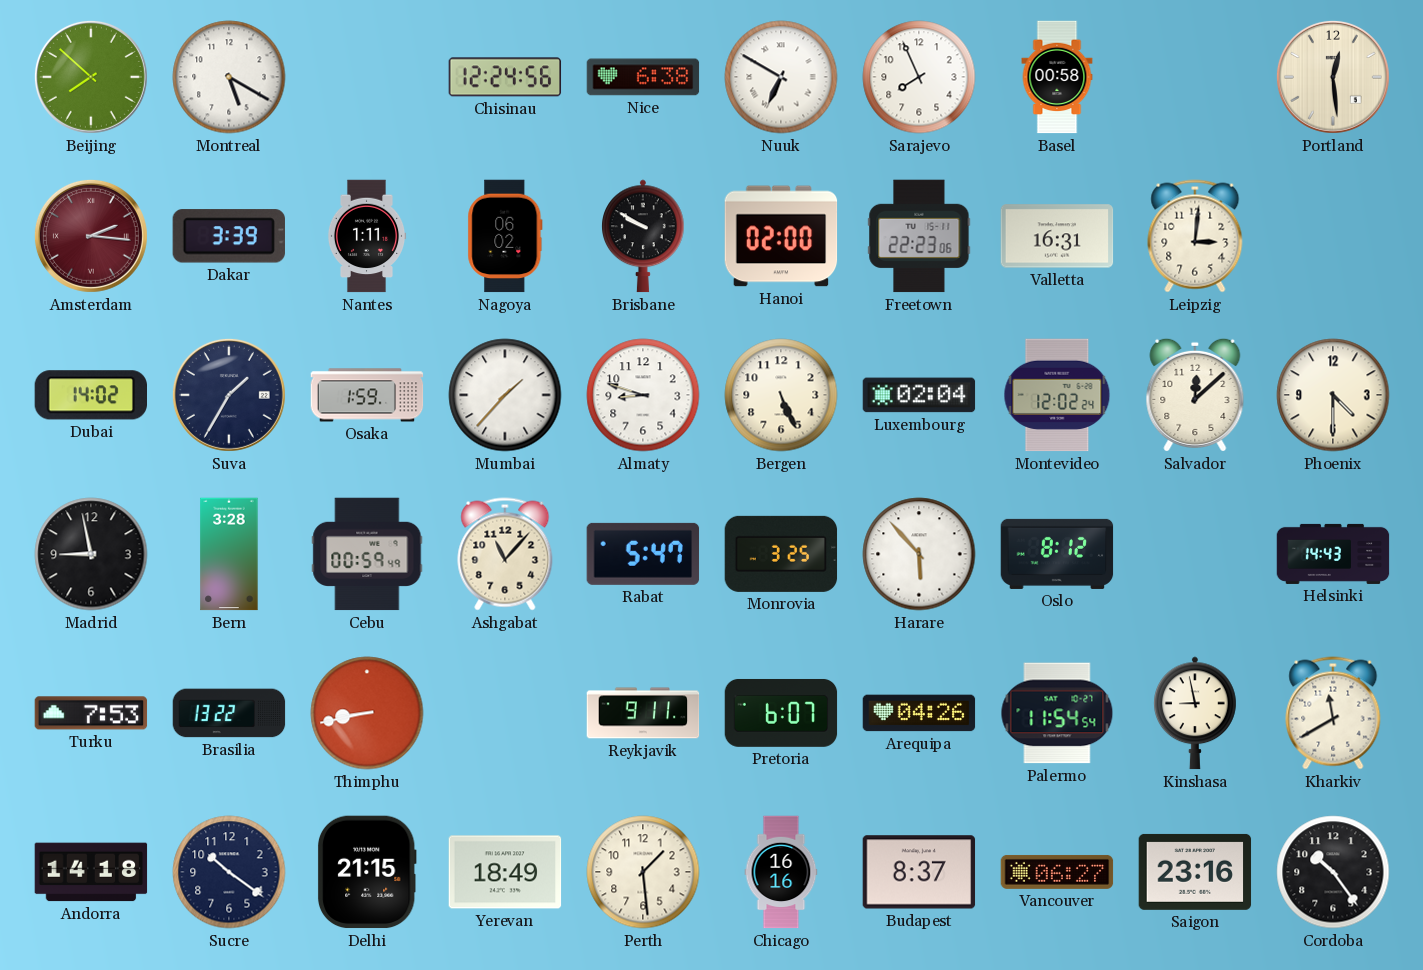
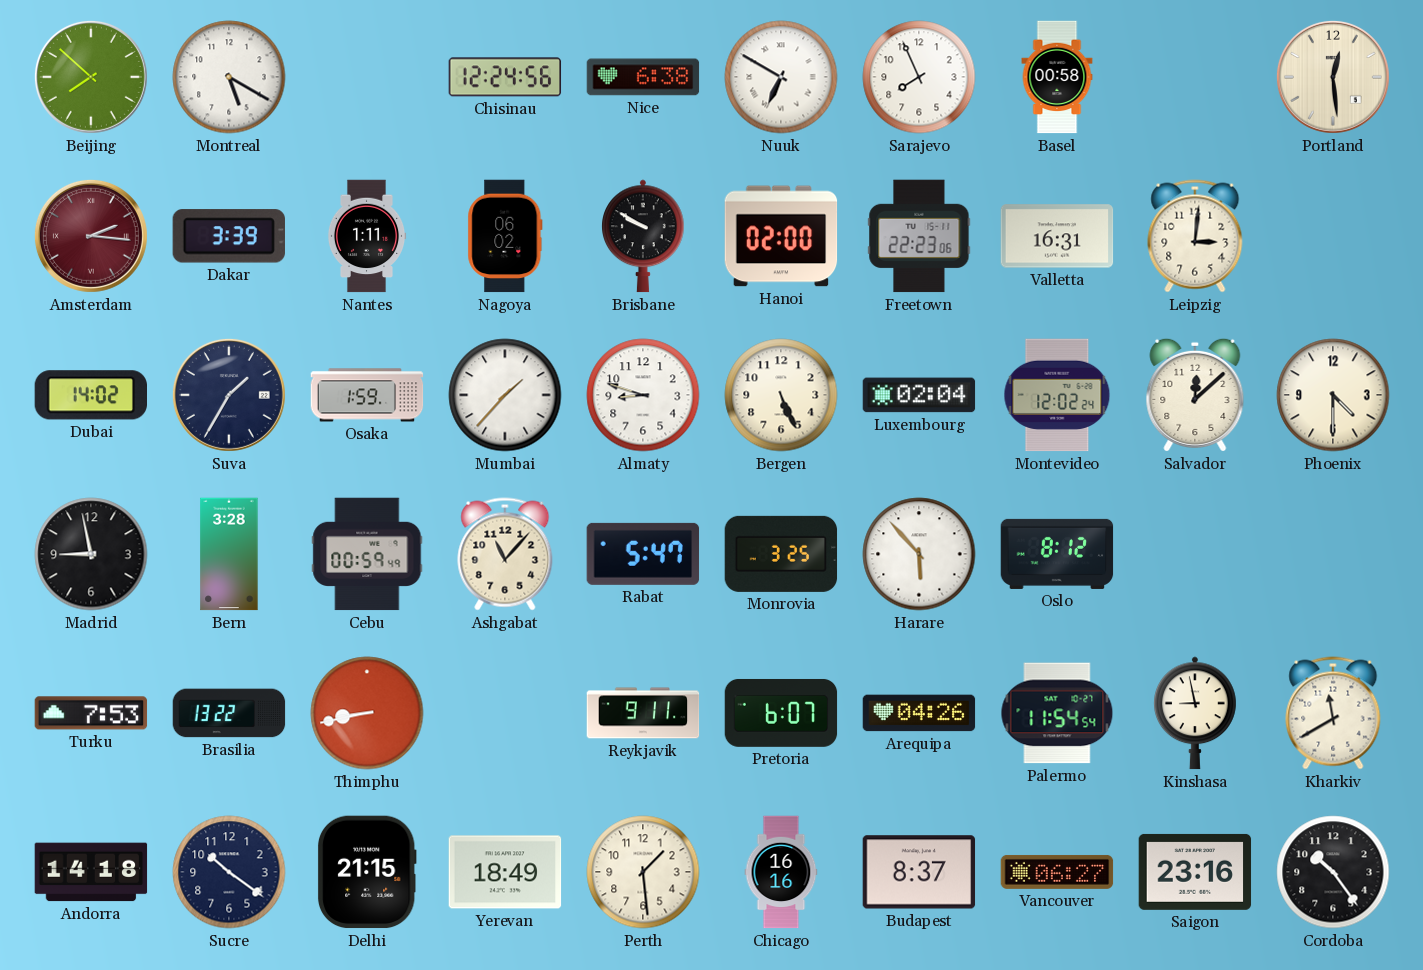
Helsinki: 14:43 -> none (1333, 554)
